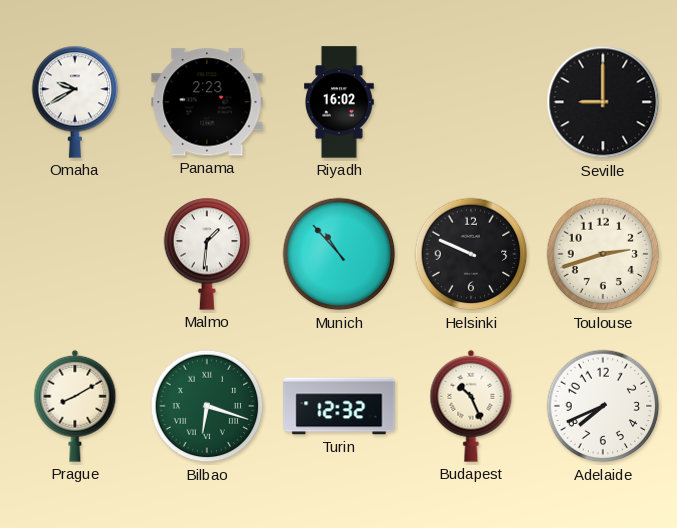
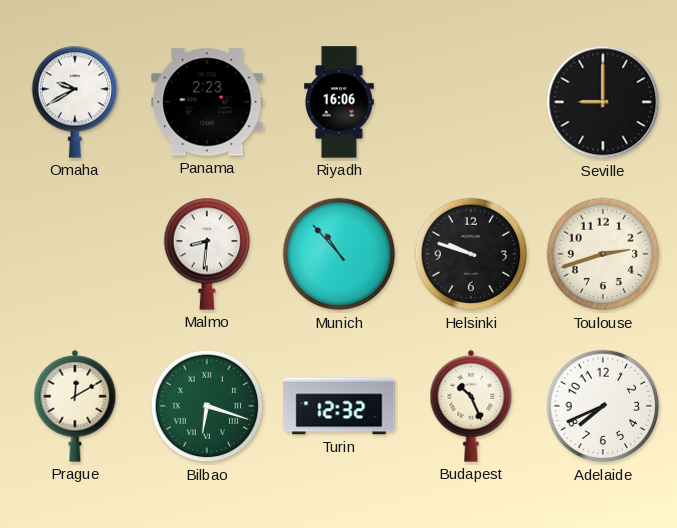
Riyadh: 16:02 -> 16:06 (340, 102)
Malmo: 1:31 -> 8:31 (207, 254)
Helsinki: 9:49 -> 9:48 (471, 254)
Prague: 8:10 -> 12:10 (75, 406)
